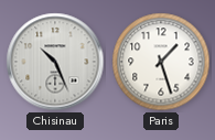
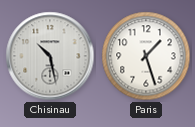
Chisinau: 10:26 -> 10:28 (50, 56)
